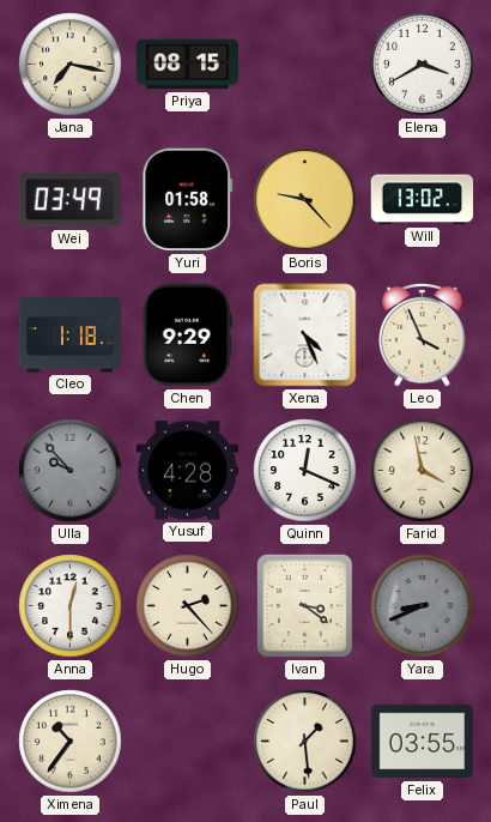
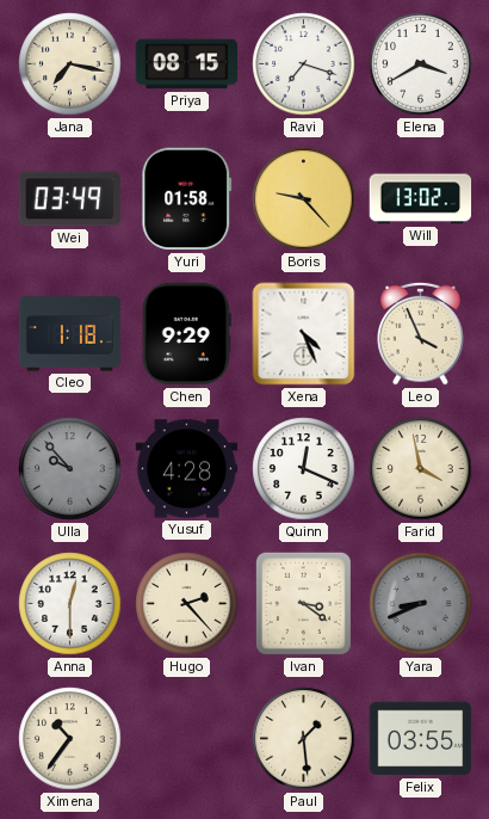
Ravi: none -> 7:18 (304, 64)
